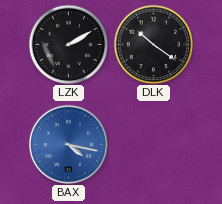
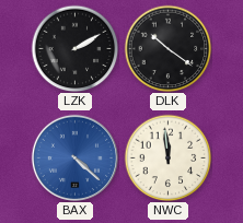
BAX: 4:17 -> 4:22 (74, 157)
NWC: none -> 11:59 (167, 157)
